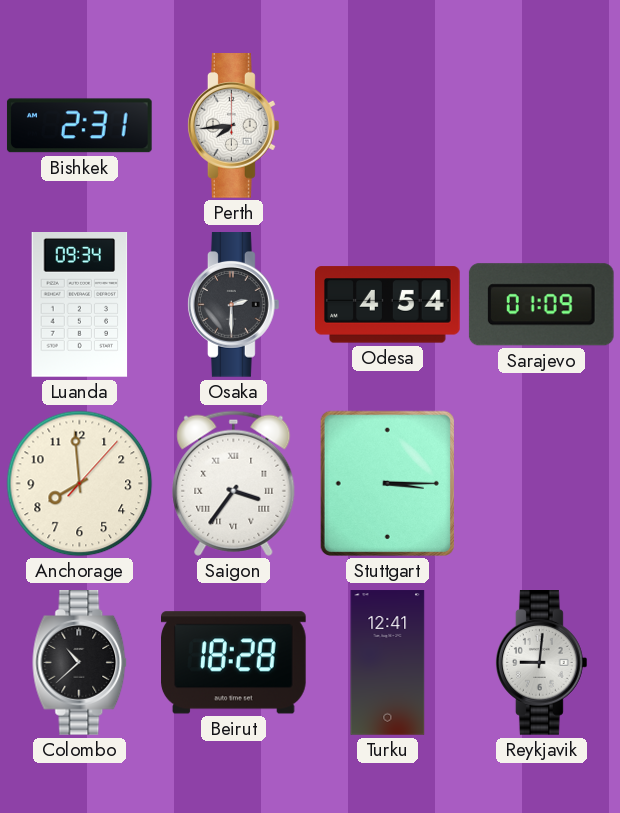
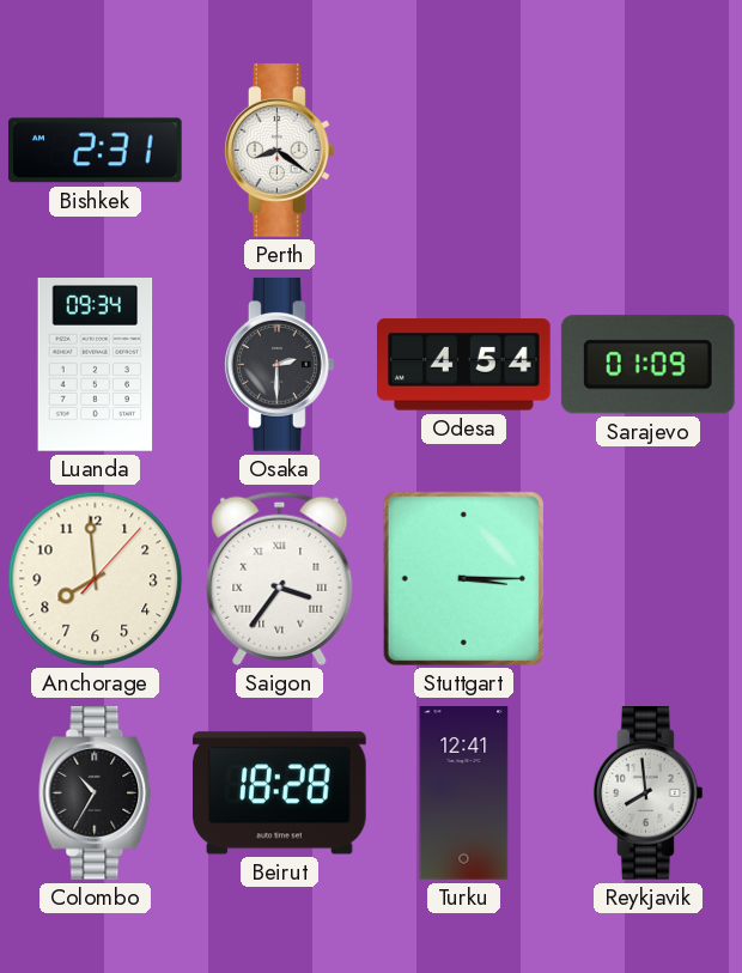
Perth: 7:44 -> 8:21 (279, 151)
Colombo: 10:38 -> 10:35 (96, 793)
Reykjavik: 9:01 -> 7:59 (647, 793)
